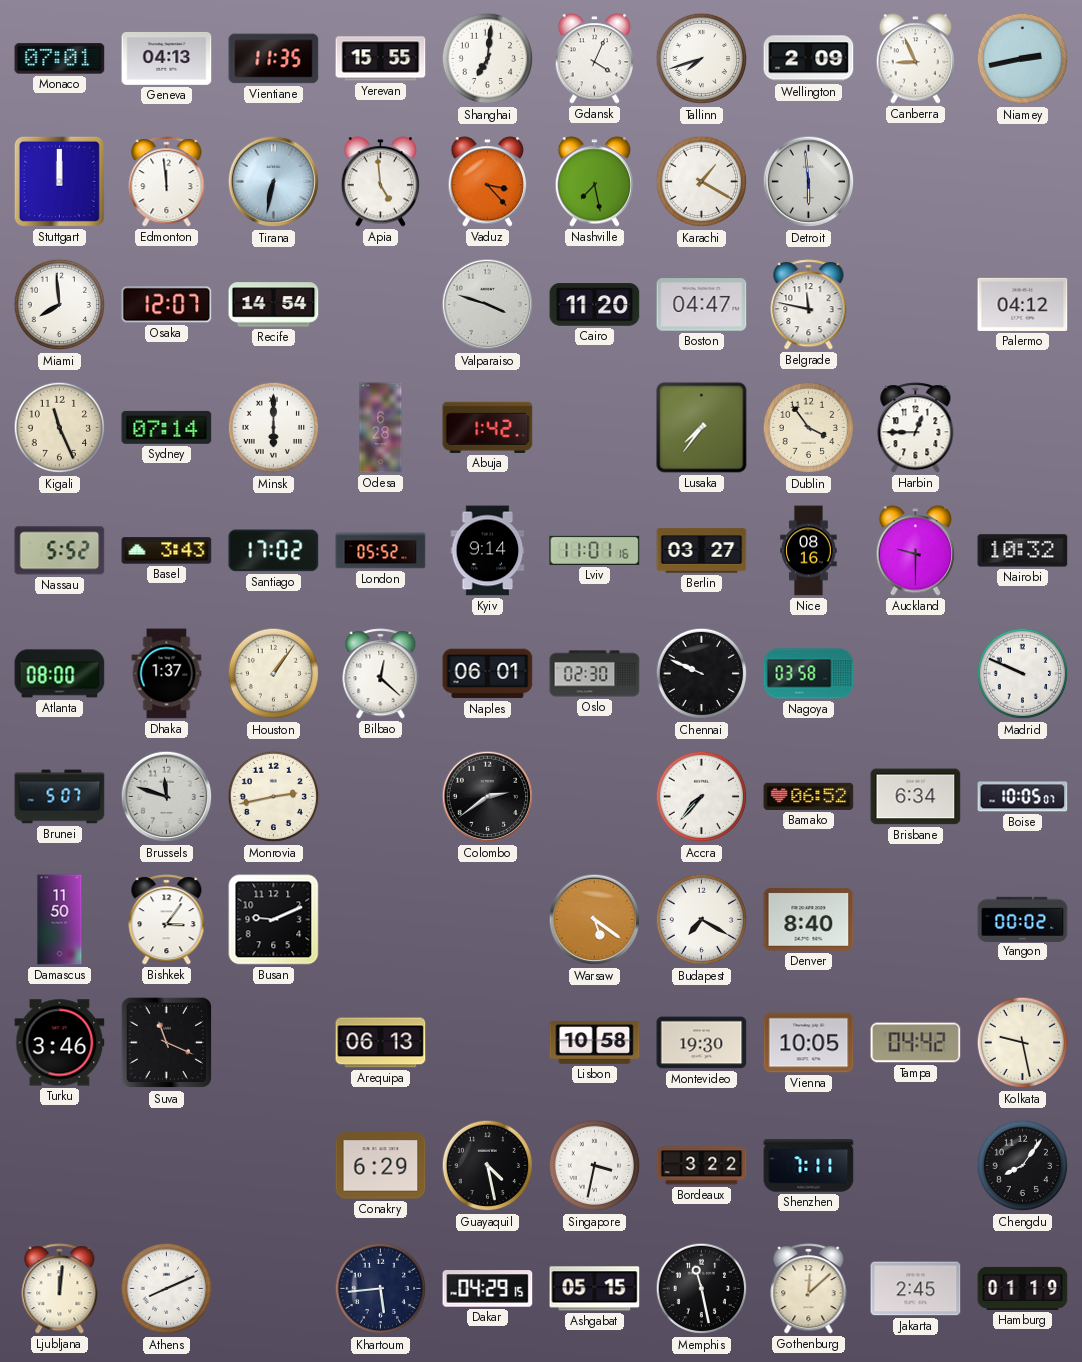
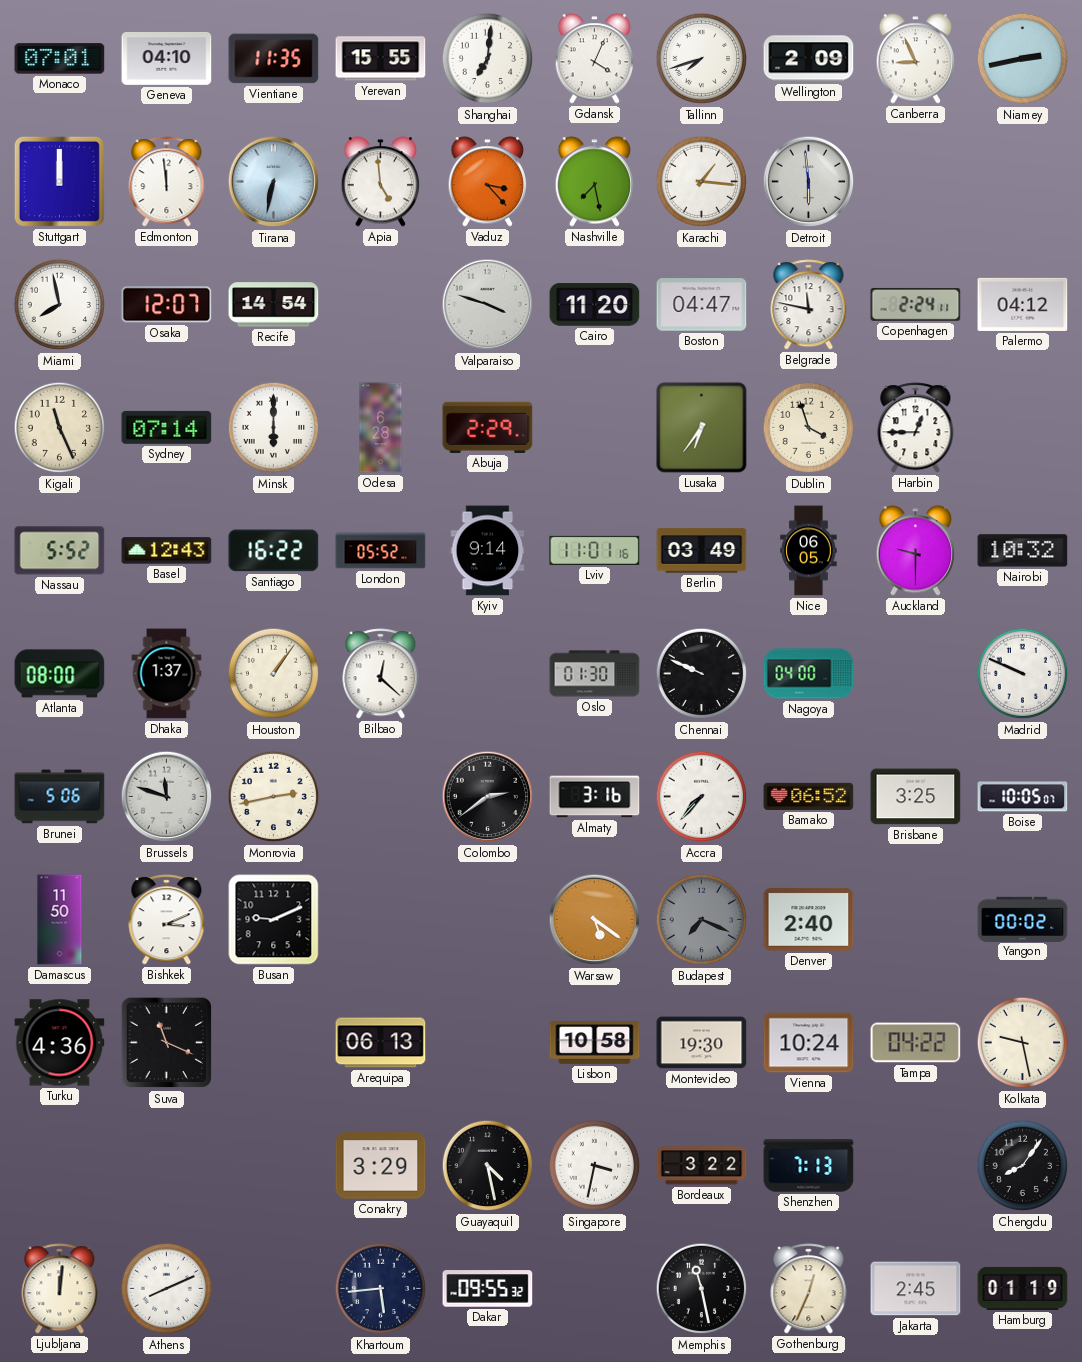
Geneva: 04:13 -> 04:10 (167, 58)
Karachi: 1:20 -> 1:16 (702, 182)
Miami: 7:59 -> 7:58 (60, 305)
Copenhagen: none -> 2:24 (916, 304)
Abuja: 1:42 -> 2:29 (488, 427)
Lusaka: 7:36 -> 6:36 (702, 428)
Dublin: 3:54 -> 3:57 (809, 428)
Basel: 3:43 -> 12:43 (167, 551)
Santiago: 17:02 -> 16:22 (274, 551)
Berlin: 03:27 -> 03:49 (702, 551)
Nice: 08:16 -> 06:05 (809, 551)
Naples: 06:01 -> none (488, 674)
Oslo: 02:30 -> 01:30 (595, 674)
Nagoya: 03:58 -> 04:00 (809, 674)
Brunei: 5:07 -> 5:06 (60, 797)
Almaty: none -> 3:16 (595, 797)
Brisbane: 6:34 -> 3:25 (916, 797)
Bishkek: 3:06 -> 3:11 (167, 920)
Budapest: 7:20 -> 7:19 (702, 920)
Budapest dial: white -> grey (702, 920)
Denver: 8:40 -> 2:40 (809, 919)
Turku: 3:46 -> 4:36 (60, 1043)
Vienna: 10:05 -> 10:24 (809, 1043)
Tampa: 04:42 -> 04:22 (916, 1043)
Conakry: 6:29 -> 3:29 (381, 1166)
Shenzhen: 7:11 -> 7:13 (809, 1166)
Dakar: 04:29 -> 09:55 (488, 1289)
Ashgabat: 05:15 -> none (595, 1289)
Gothenburg: 12:08 -> 12:34 (809, 1289)
